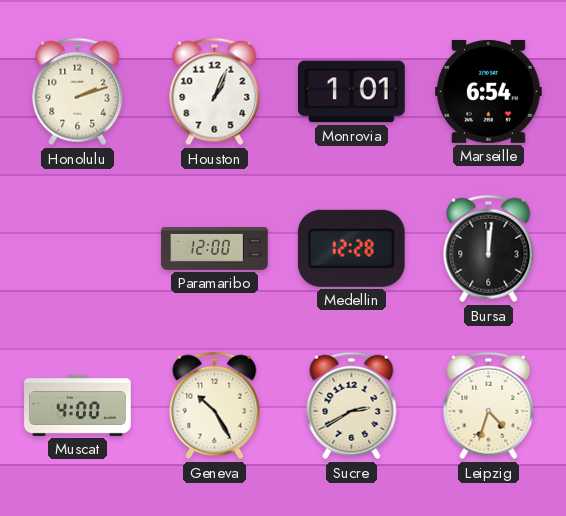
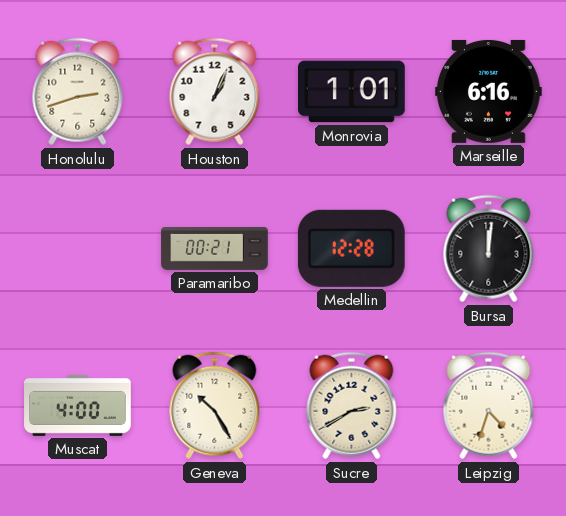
Honolulu: 2:12 -> 2:42 (78, 92)
Marseille: 6:54 -> 6:16 (489, 91)
Paramaribo: 12:00 -> 00:21 (215, 249)
